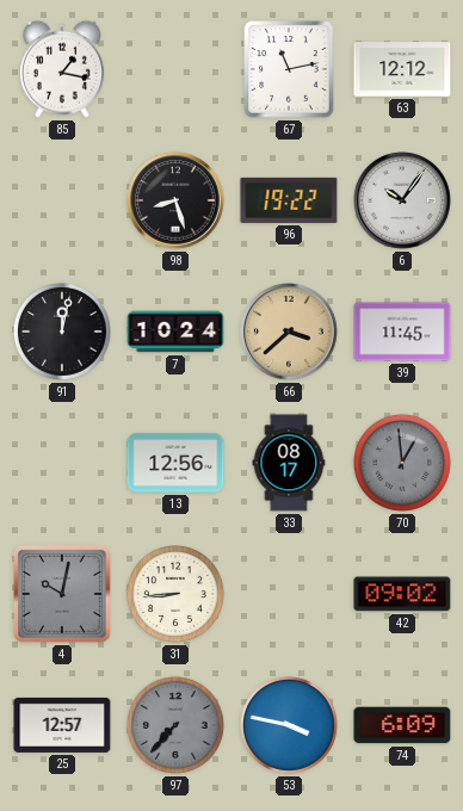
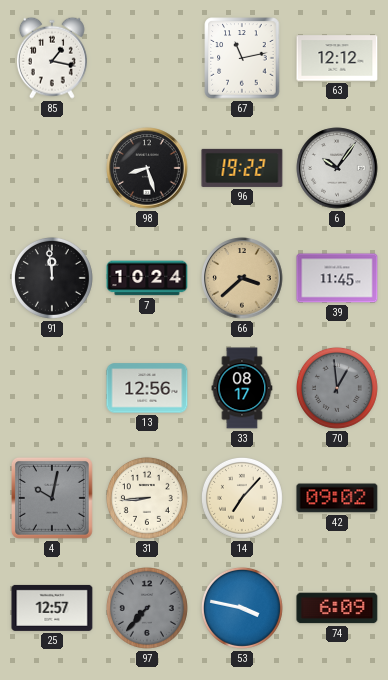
91: 12:02 -> 11:59 (52, 278)
14: none -> 7:07 (242, 498)
